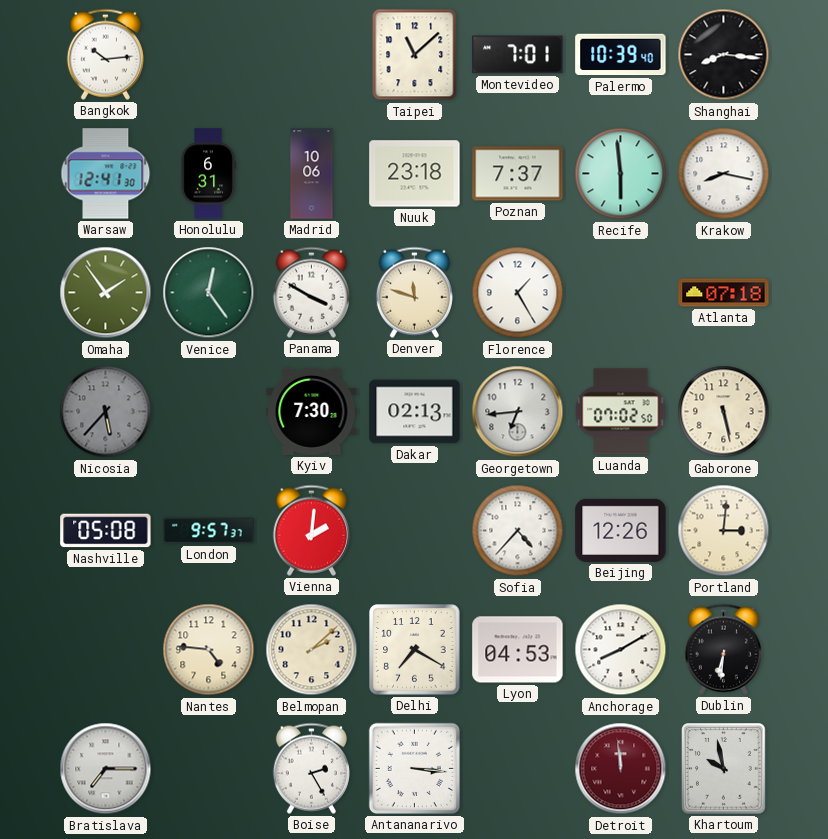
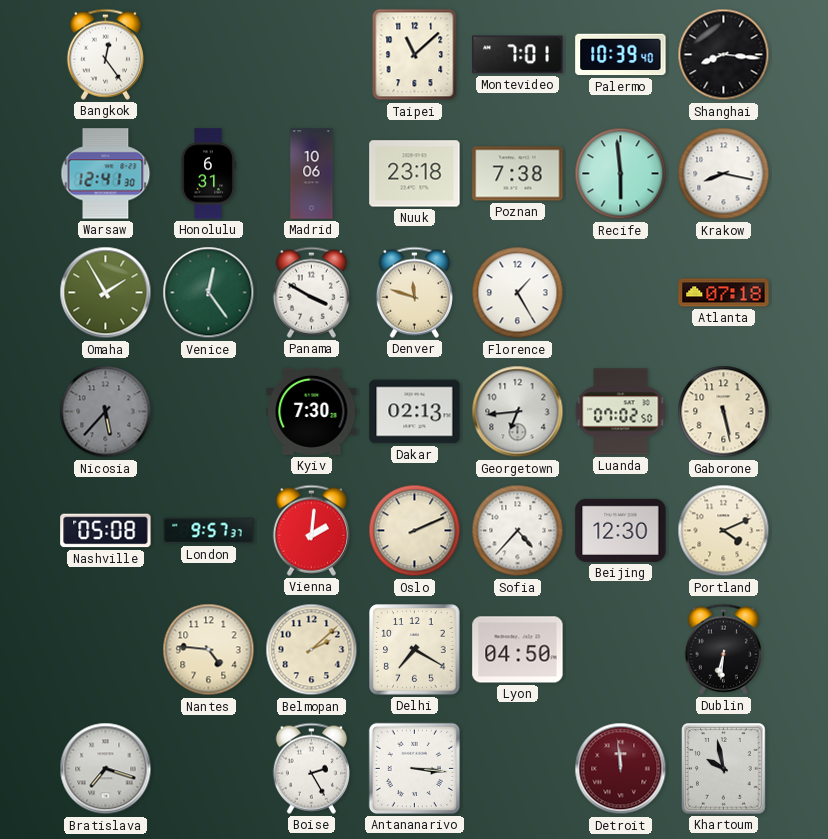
Bangkok: 10:14 -> 12:24 (105, 54)
Poznan: 7:37 -> 7:38 (518, 174)
Omaha: 1:54 -> 1:55 (106, 293)
Oslo: none -> 2:11 (415, 531)
Beijing: 12:26 -> 12:30 (621, 530)
Portland: 3:01 -> 4:11 (724, 531)
Lyon: 04:53 -> 04:50 (518, 650)
Anchorage: 8:10 -> none (621, 650)
Bratislava: 7:15 -> 7:18 (106, 769)
